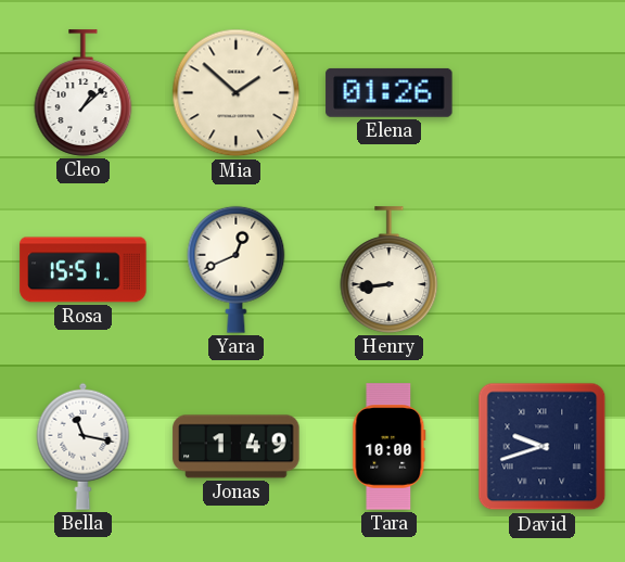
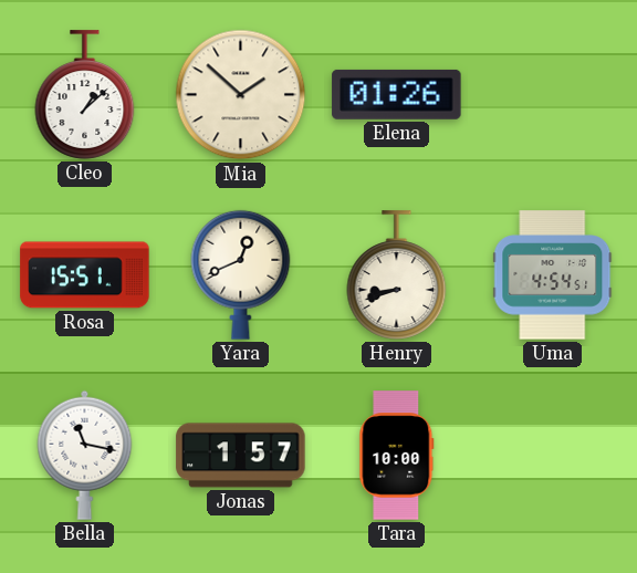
Henry: 8:44 -> 8:42 (397, 275)
Uma: none -> 4:54 (553, 275)
Jonas: 1:49 -> 1:57 (241, 456)
David: 9:42 -> none (543, 447)
